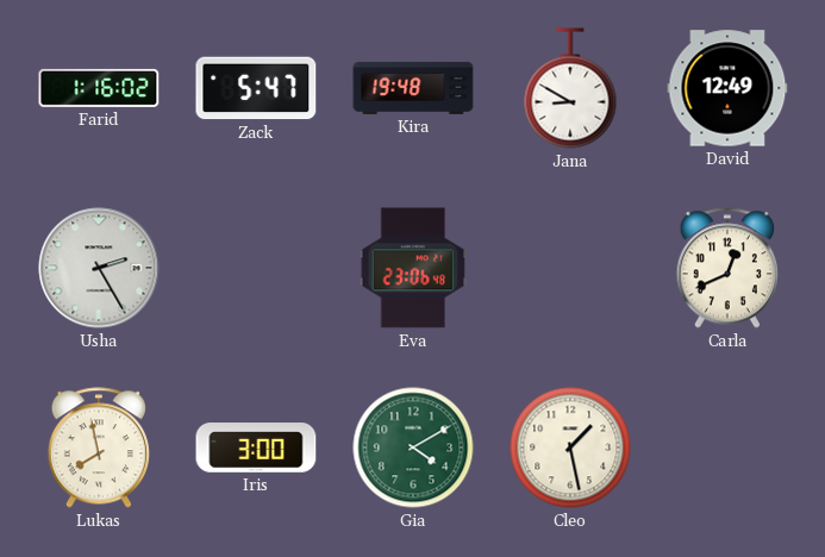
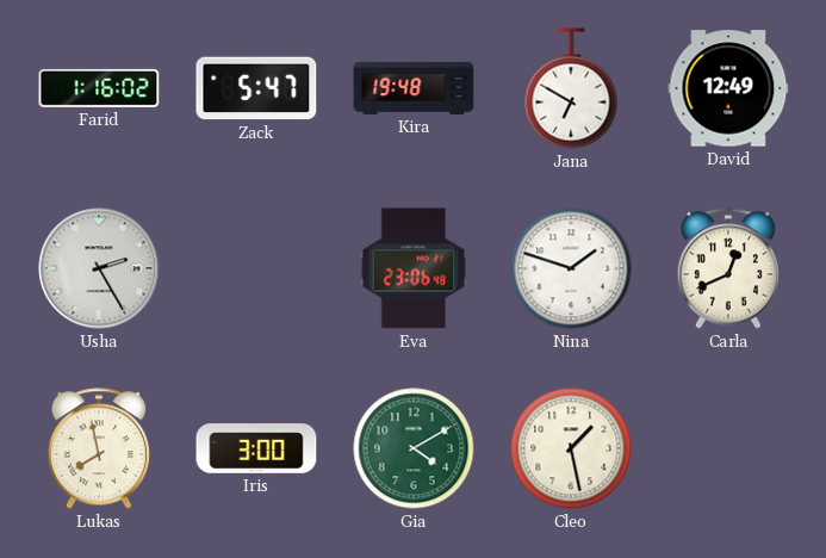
Jana: 8:50 -> 6:50 (571, 88)
Nina: none -> 1:48 (571, 268)
